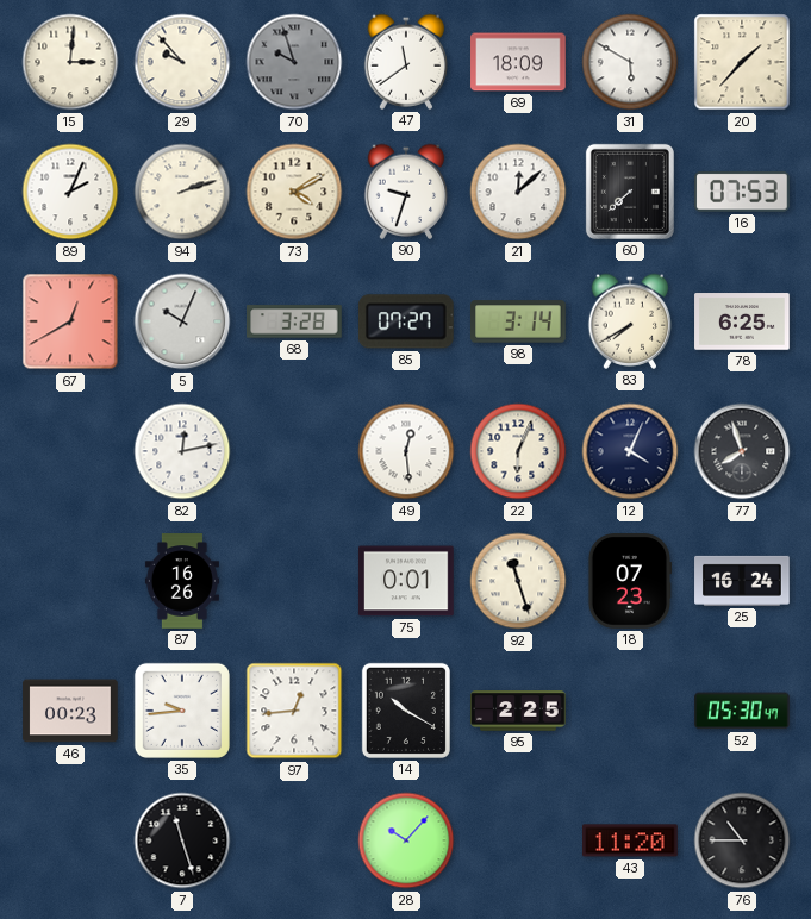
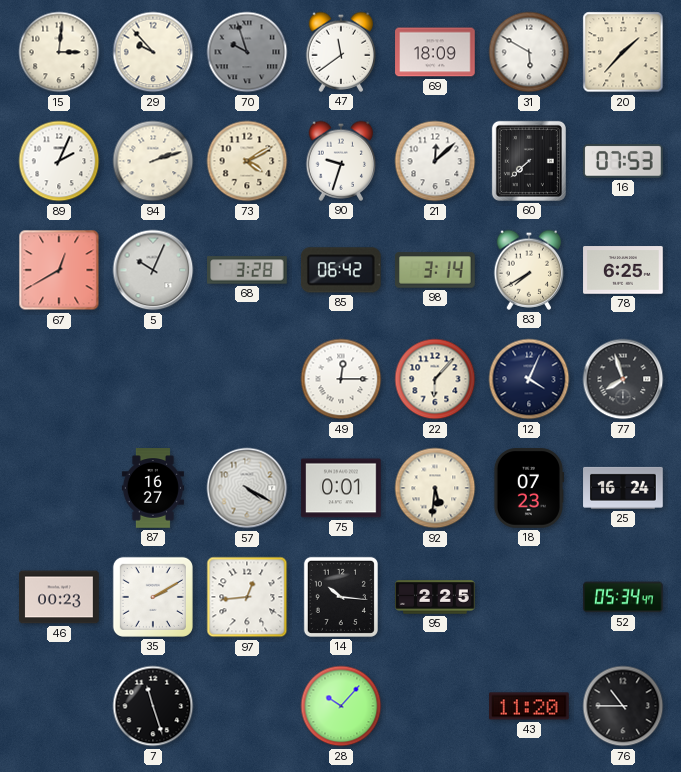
85: 07:27 -> 06:42 (341, 270)
82: 12:13 -> none (182, 451)
49: 12:29 -> 12:15 (341, 379)
22: 6:04 -> 6:07 (435, 379)
87: 16:26 -> 16:27 (153, 488)
57: none -> 4:20 (247, 488)
92: 11:27 -> 5:31 (435, 488)
35: 9:44 -> 2:10 (153, 597)
14: 10:20 -> 10:16 (341, 597)
52: 05:30 -> 05:34 (624, 597)
